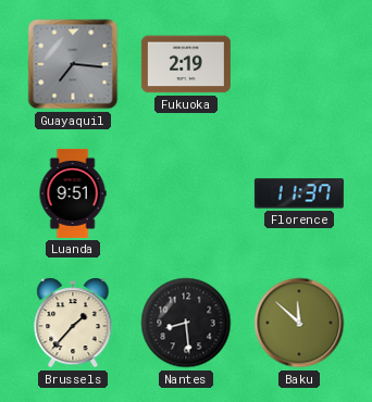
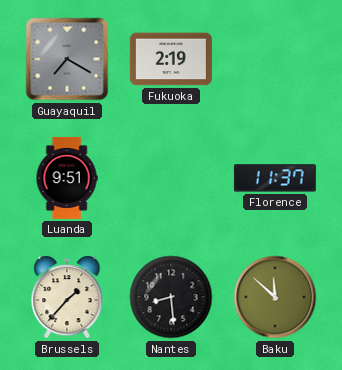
Guayaquil: 7:16 -> 7:20 (67, 59)
